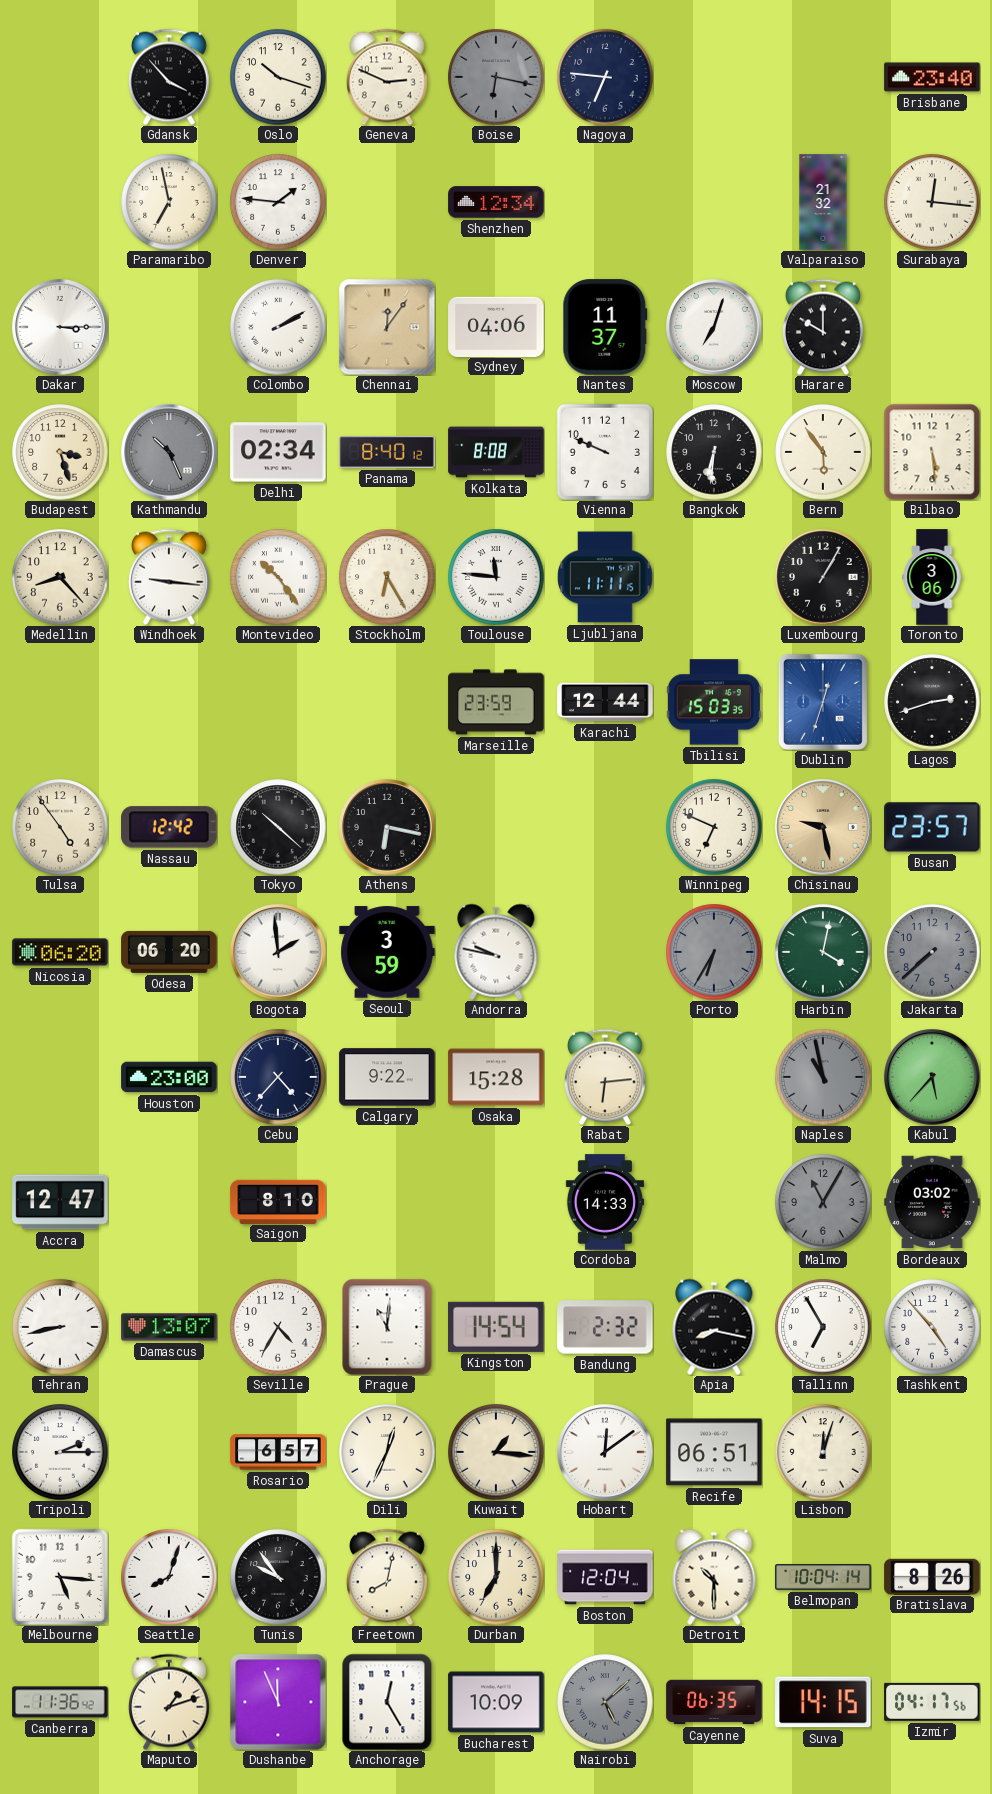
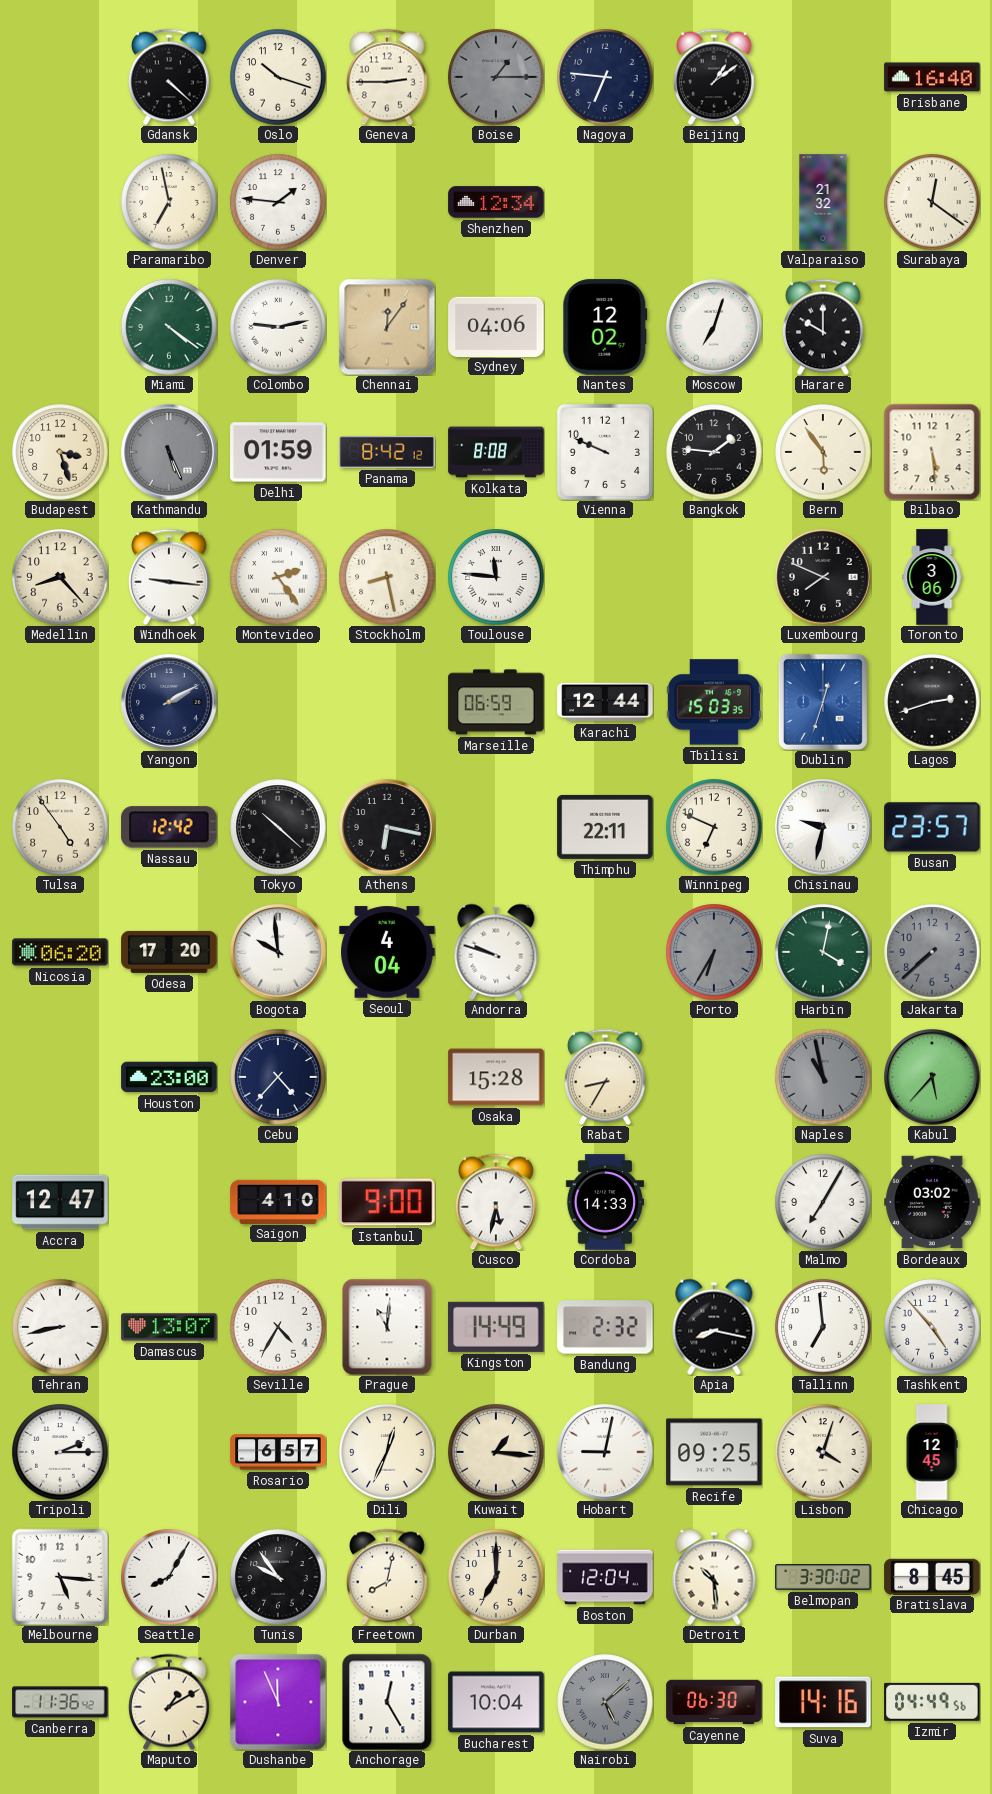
Gdansk: 3:53 -> 4:22 (169, 77)
Geneva: 2:49 -> 2:45 (387, 77)
Boise: 6:17 -> 1:15 (496, 77)
Beijing: none -> 1:09 (714, 77)
Brisbane: 23:40 -> 16:40 (932, 77)
Surabaya: 12:16 -> 12:21 (932, 202)
Dakar: 3:15 -> none (60, 327)
Miami: none -> 4:21 (169, 327)
Colombo: 2:10 -> 9:13 (278, 327)
Nantes: 11:37 -> 12:02 (605, 327)
Kathmandu: 10:26 -> 5:26 (169, 452)
Delhi: 02:34 -> 01:59 (278, 452)
Panama: 8:40 -> 8:42 (387, 452)
Bangkok: 6:31 -> 1:46 (714, 452)
Montevideo: 10:24 -> 2:24 (278, 577)
Stockholm: 6:25 -> 8:28 (387, 577)
Ljubljana: 11:11 -> none (605, 577)
Luxembourg: 1:05 -> 7:49 (823, 577)
Yangon: none -> 2:10 (169, 702)
Marseille: 23:59 -> 06:59 (496, 702)
Thimphu: none -> 22:11 (605, 827)
Chisinau: 9:28 -> 9:32 (823, 827)
Chisinau dial: champagne -> white (823, 827)
Odesa: 06:20 -> 17:20 (169, 952)
Bogota: 1:59 -> 9:59 (278, 952)
Seoul: 3:59 -> 4:04 (387, 952)
Andorra: 9:47 -> 9:48 (496, 952)
Calgary: 9:22 -> none (387, 1077)
Rabat: 6:14 -> 8:35 (605, 1077)
Saigon: 8:10 -> 4:10 (278, 1201)
Istanbul: none -> 9:00 (387, 1202)
Cusco: none -> 5:32 (496, 1202)
Malmo: 11:05 -> 7:05 (823, 1202)
Malmo dial: grey -> white (823, 1202)
Kingston: 14:54 -> 14:49 (496, 1327)
Tallinn: 6:55 -> 6:59 (823, 1327)
Hobart: 12:09 -> 9:02 (605, 1452)
Recife: 06:51 -> 09:25 (714, 1452)
Lisbon: 12:03 -> 4:03 (823, 1452)
Chicago: none -> 12:45 (932, 1452)
Seattle: 8:03 -> 8:05 (169, 1577)
Detroit: 10:30 -> 10:29 (714, 1577)
Belmopan: 10:04 -> 3:30 (823, 1577)
Bratislava: 8:26 -> 8:45 (932, 1576)
Maputo: 1:12 -> 1:10 (169, 1702)
Bucharest: 10:09 -> 10:04 (496, 1702)
Cayenne: 06:35 -> 06:30 (714, 1702)
Suva: 14:15 -> 14:16 (823, 1702)
Izmir: 04:17 -> 04:49 (932, 1702)
